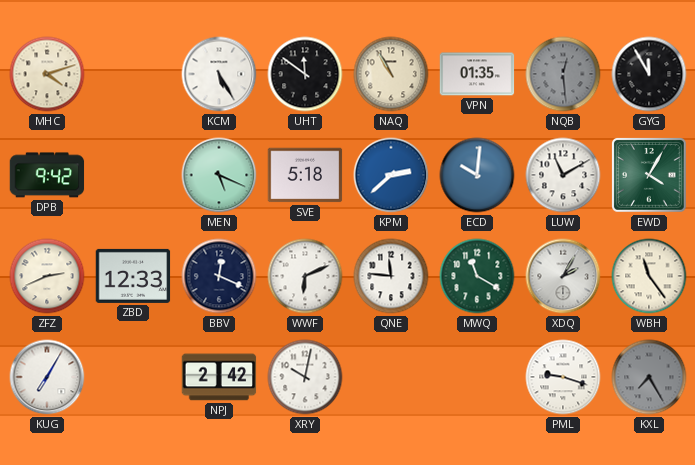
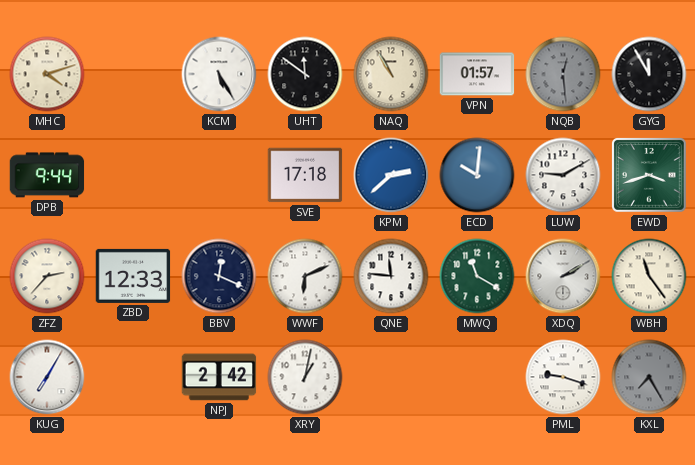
VPN: 01:35 -> 01:57 (477, 74)
DPB: 9:42 -> 9:44 (47, 175)
MEN: 5:19 -> none (219, 175)
SVE: 5:18 -> 17:18 (305, 175)
LUW: 11:10 -> 9:10 (563, 175)
EWD: 4:05 -> 3:42 (650, 176)
ZFZ: 2:41 -> 2:37 (47, 276)
XDQ: 2:05 -> 2:10 (563, 276)
XRY: 10:02 -> 1:02 (305, 377)
